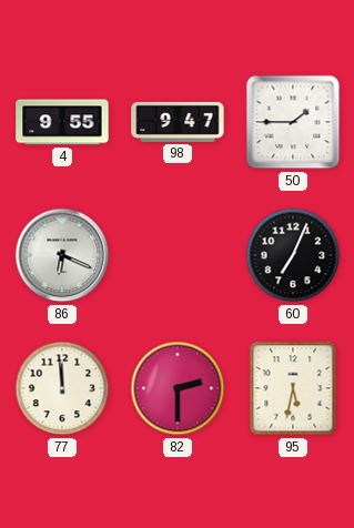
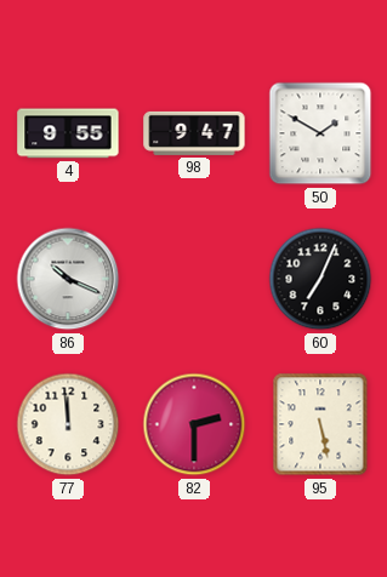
50: 1:45 -> 1:50 (320, 133)
86: 6:19 -> 10:19 (68, 279)
95: 5:32 -> 5:28 (320, 424)
